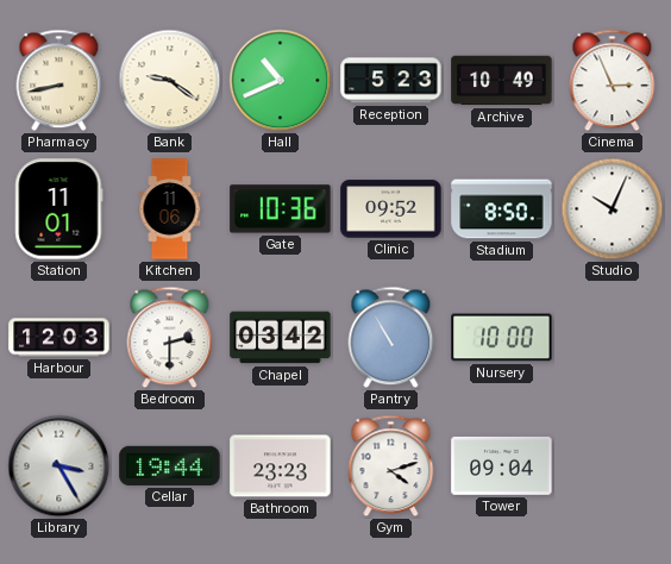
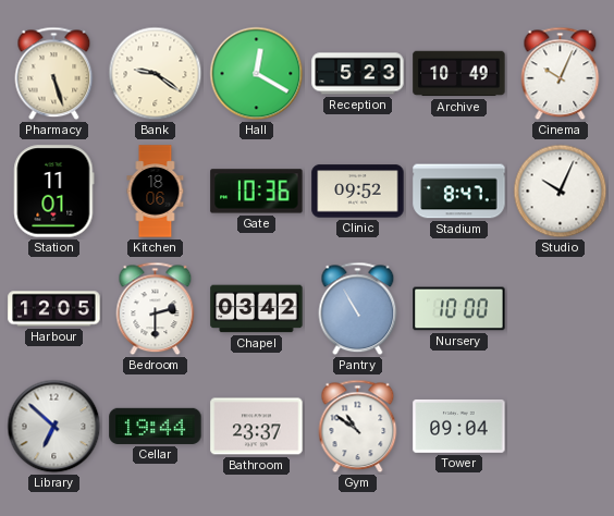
Pharmacy: 8:43 -> 5:27 (54, 74)
Hall: 10:41 -> 12:20 (257, 74)
Cinema: 2:56 -> 10:04 (561, 74)
Kitchen: 11:06 -> 18:06 (156, 192)
Stadium: 8:50 -> 8:47 (459, 192)
Harbour: 12:03 -> 12:05 (54, 309)
Library: 3:25 -> 6:52 (54, 427)
Bathroom: 23:23 -> 23:37 (257, 427)
Gym: 4:12 -> 10:51 (358, 427)
